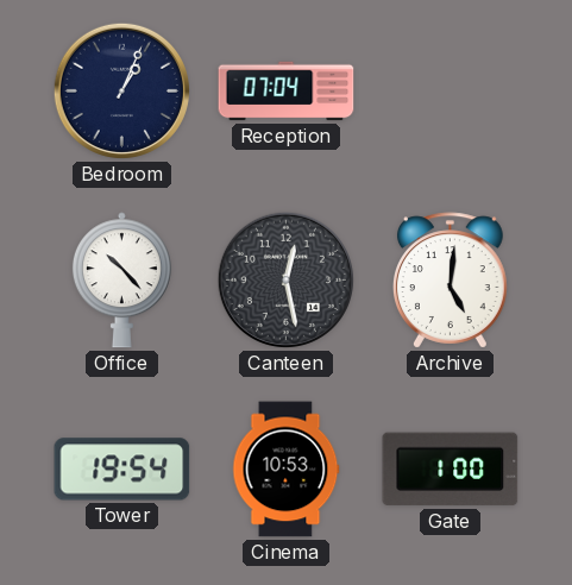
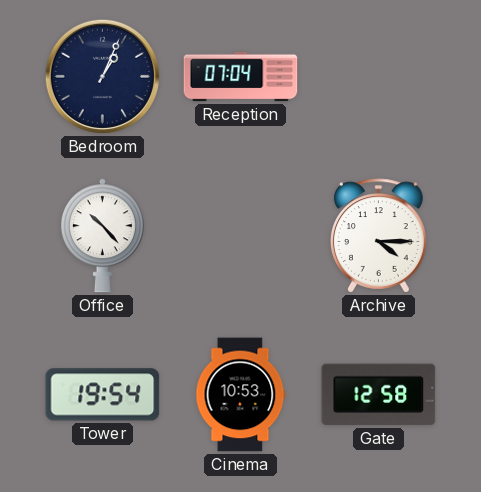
Canteen: 12:28 -> none (285, 279)
Archive: 5:01 -> 4:15 (379, 236)
Gate: 1:00 -> 12:58 (379, 395)
